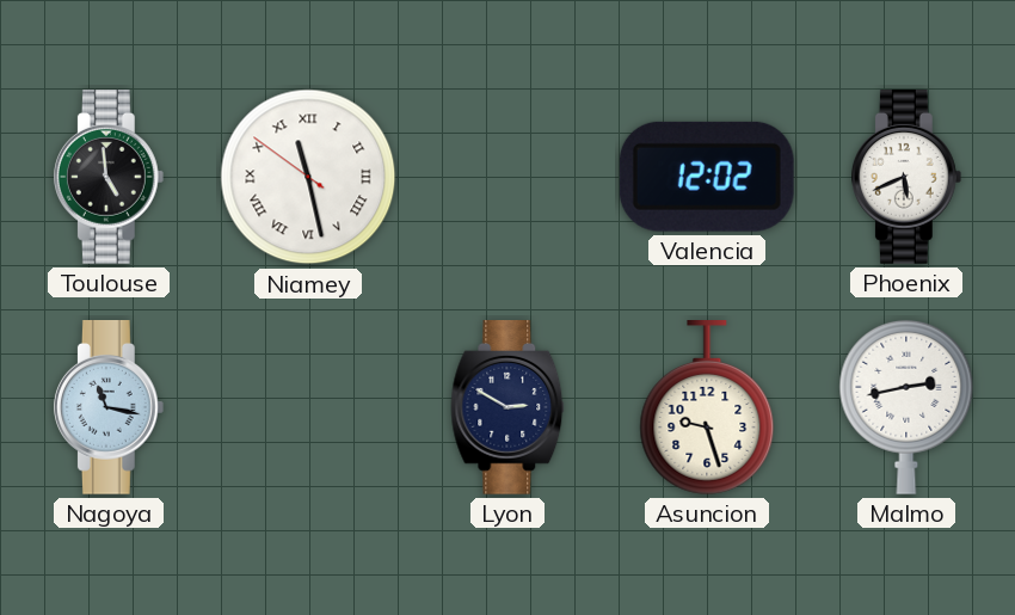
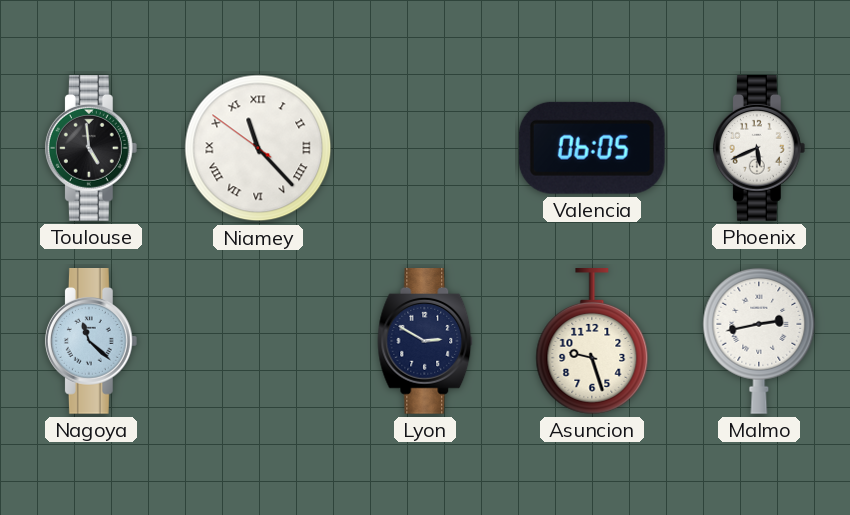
Niamey: 11:27 -> 11:22 (258, 148)
Valencia: 12:02 -> 06:05 (592, 148)
Nagoya: 11:17 -> 11:22 (91, 341)
